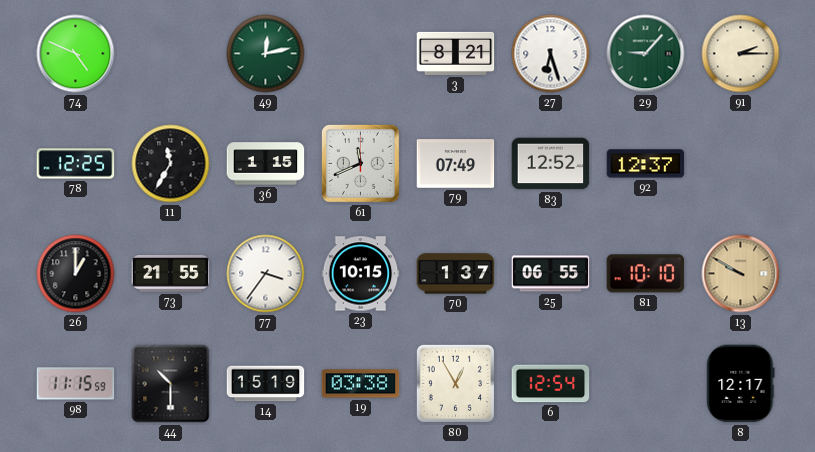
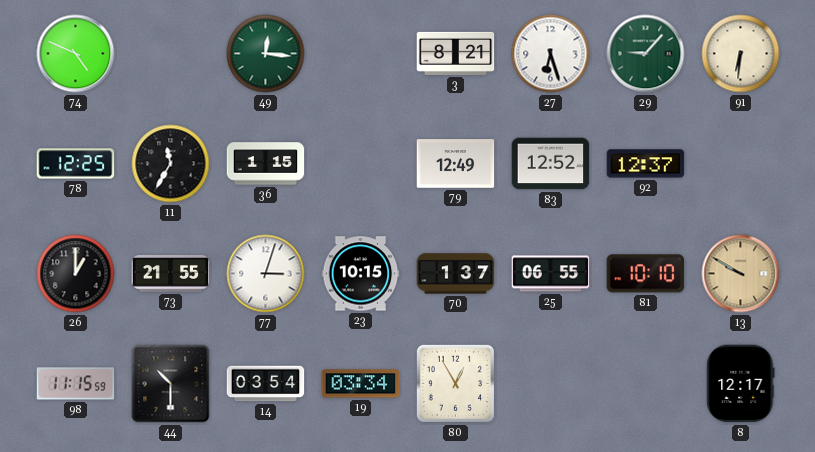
49: 12:13 -> 12:16 (266, 54)
91: 2:15 -> 6:31 (741, 54)
61: 11:41 -> none (360, 163)
79: 07:49 -> 12:49 (456, 164)
77: 3:36 -> 3:03 (266, 274)
14: 15:19 -> 03:54 (266, 384)
19: 03:38 -> 03:34 (361, 384)
6: 12:54 -> none (551, 384)
